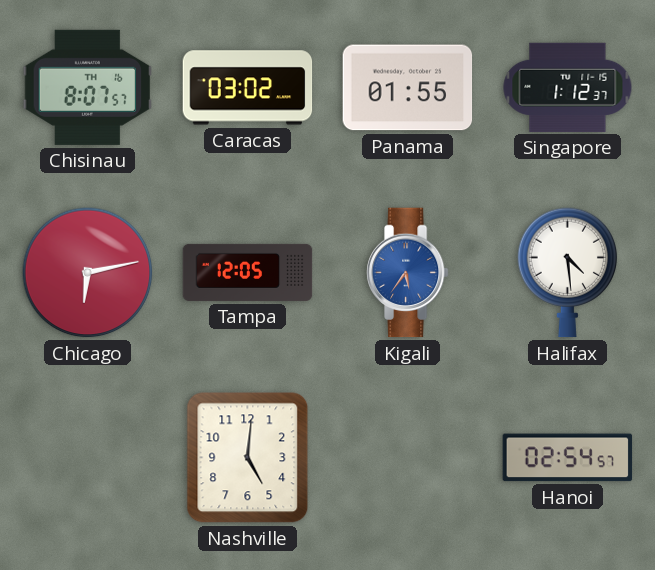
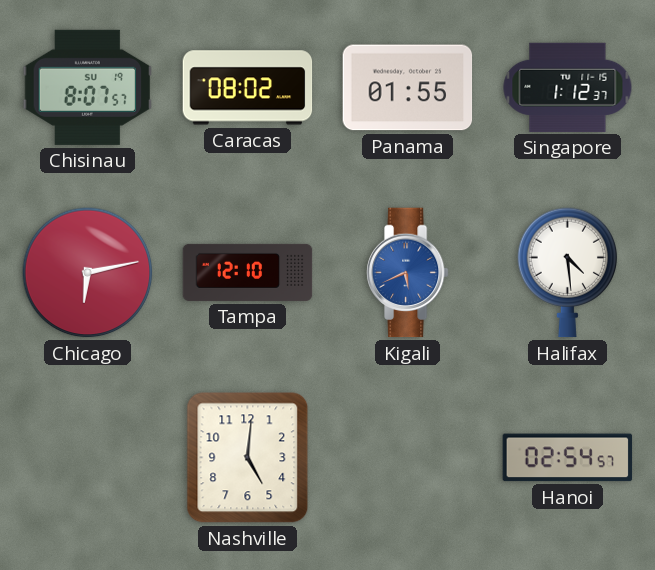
Chisinau date: TH 16 -> SU 19 (88, 87)
Caracas: 03:02 -> 08:02 (248, 88)
Tampa: 12:05 -> 12:10 (248, 272)
Kigali: 5:36 -> 5:41 (407, 273)
